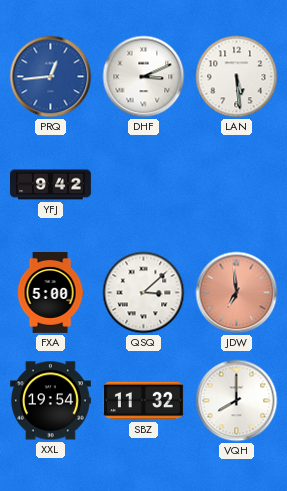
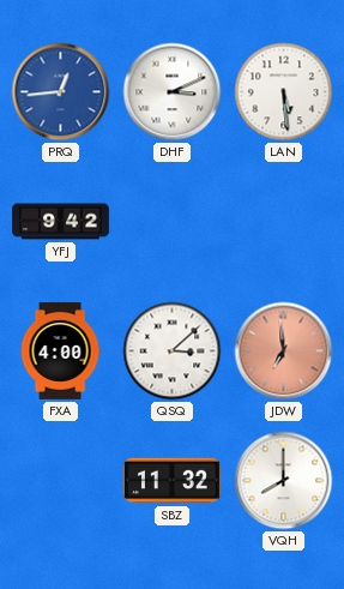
FXA: 5:00 -> 4:00 (60, 351)
XXL: 19:54 -> none (50, 401)
